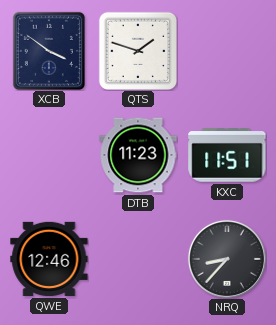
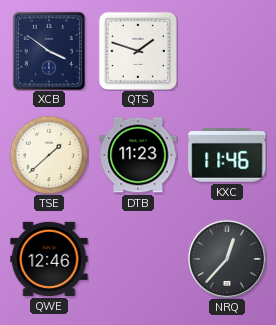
TSE: none -> 1:38 (49, 155)
KXC: 11:51 -> 11:46 (227, 155)
NRQ: 8:37 -> 12:37 (227, 259)
